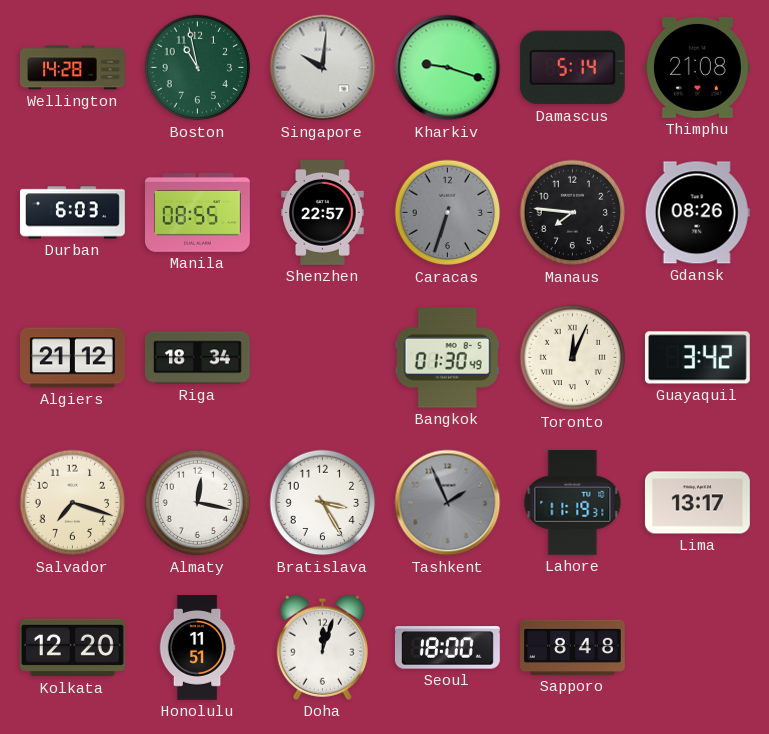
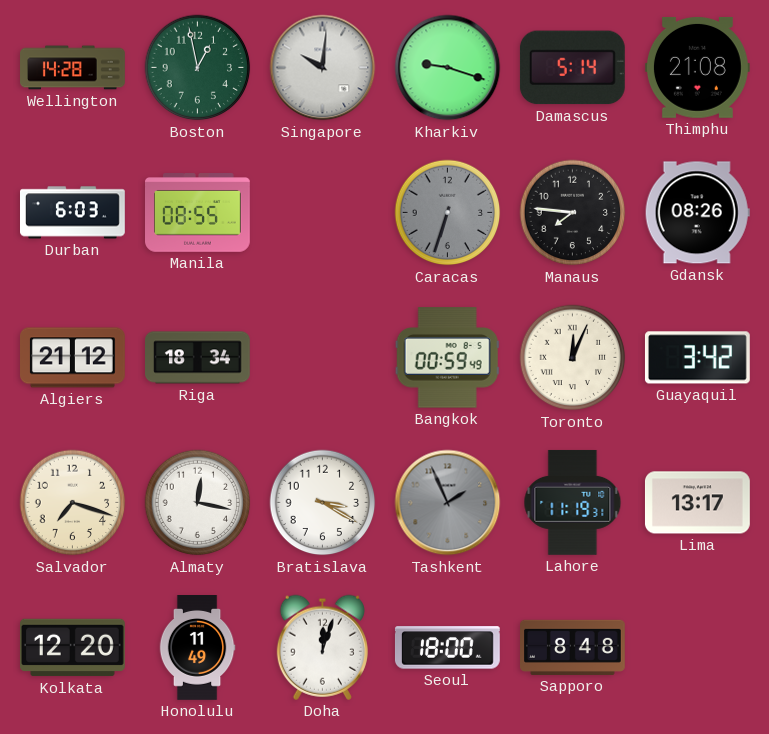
Boston: 10:58 -> 12:58 (198, 68)
Shenzhen: 22:57 -> none (323, 213)
Bangkok: 01:30 -> 00:59 (447, 358)
Bratislava: 3:25 -> 3:20 (323, 503)
Honolulu: 11:51 -> 11:49 (197, 648)
